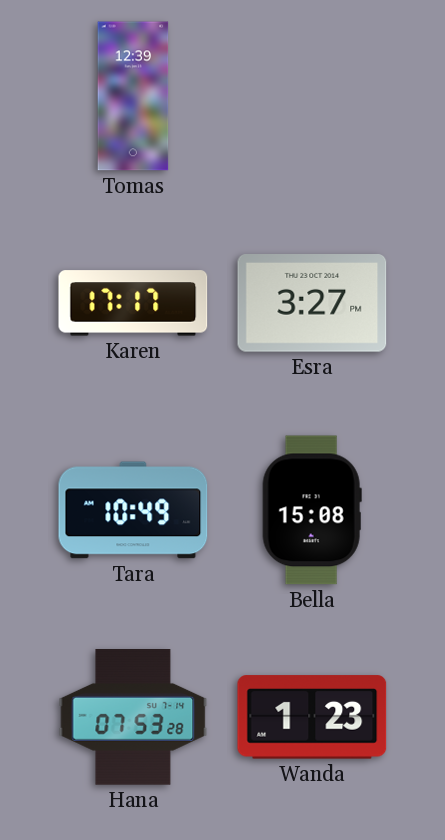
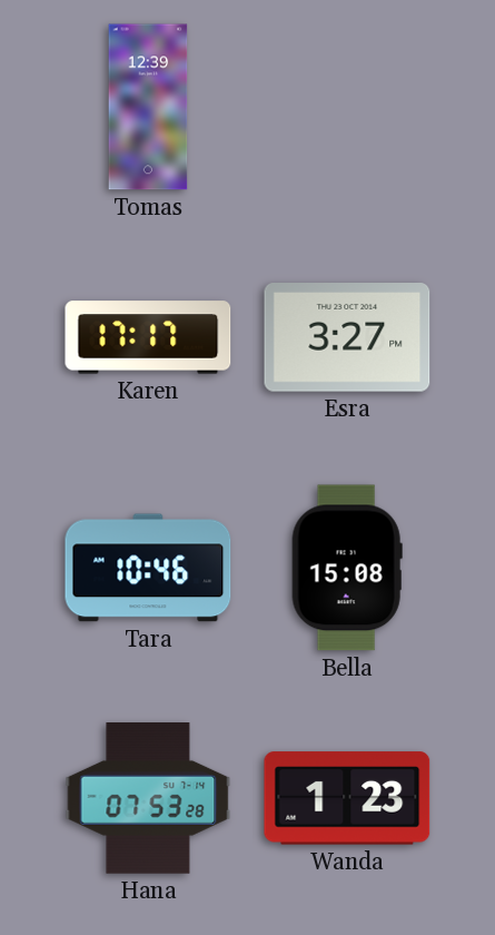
Tara: 10:49 -> 10:46 (148, 568)
